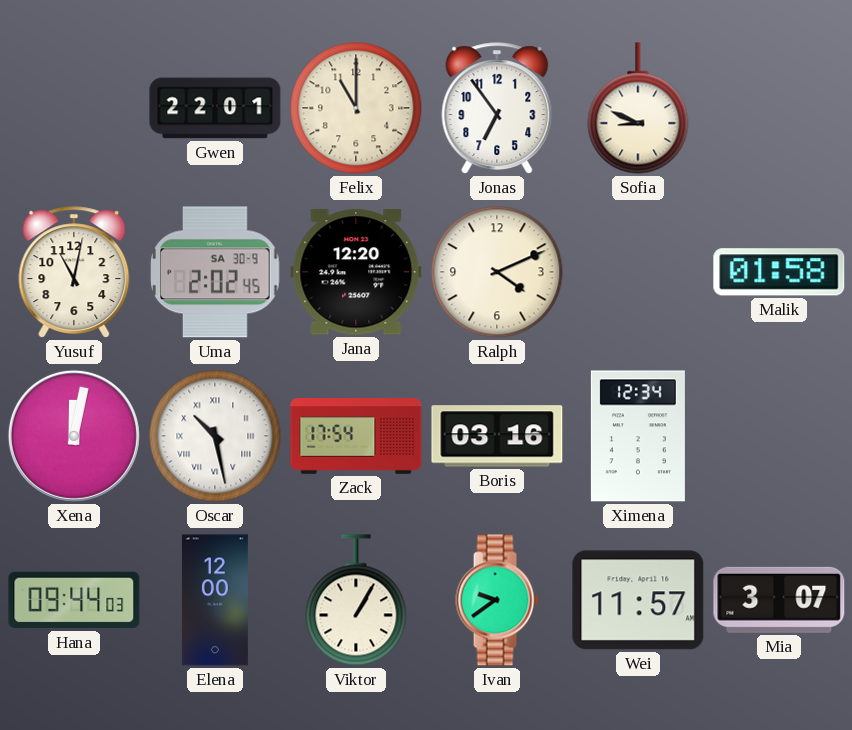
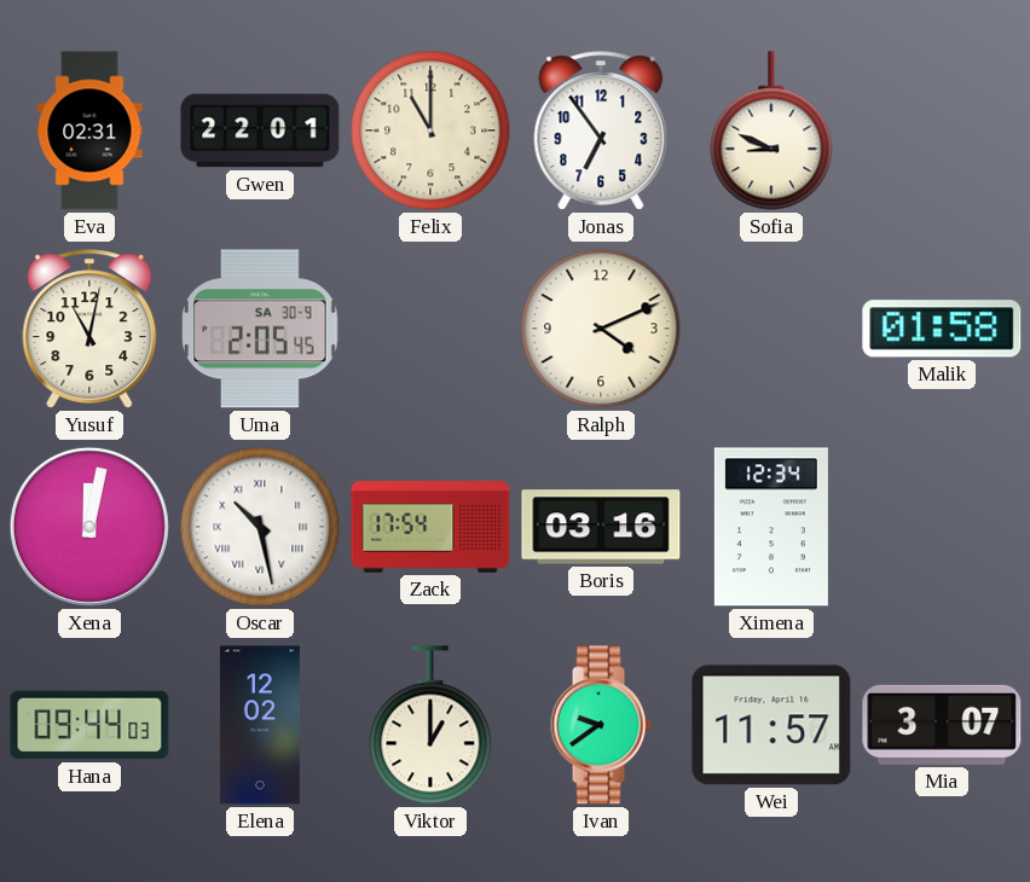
Eva: none -> 02:31 (89, 130)
Uma: 2:02 -> 2:05 (260, 329)
Jana: 12:20 -> none (356, 272)
Elena: 12:00 -> 12:02 (260, 725)
Viktor: 1:05 -> 1:00 (430, 725)
